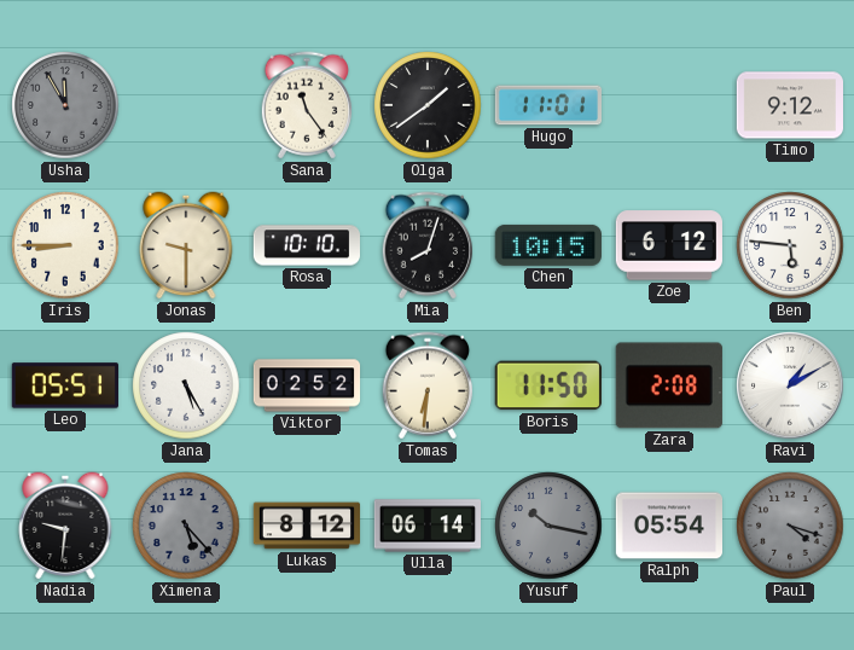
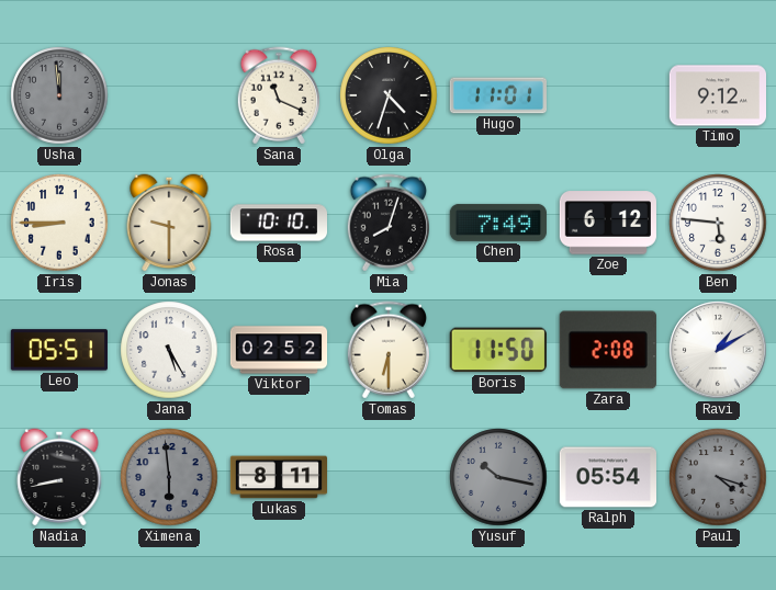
Usha: 11:55 -> 11:59 (59, 95)
Sana: 11:24 -> 11:19 (278, 95)
Olga: 1:39 -> 4:33 (389, 95)
Chen: 10:15 -> 7:49 (498, 223)
Tomas: 6:31 -> 6:30 (387, 350)
Nadia: 9:31 -> 8:43 (59, 477)
Ximena: 5:23 -> 5:59 (169, 477)
Lukas: 8:12 -> 8:11 (279, 477)
Ulla: 06:14 -> none (426, 526)
